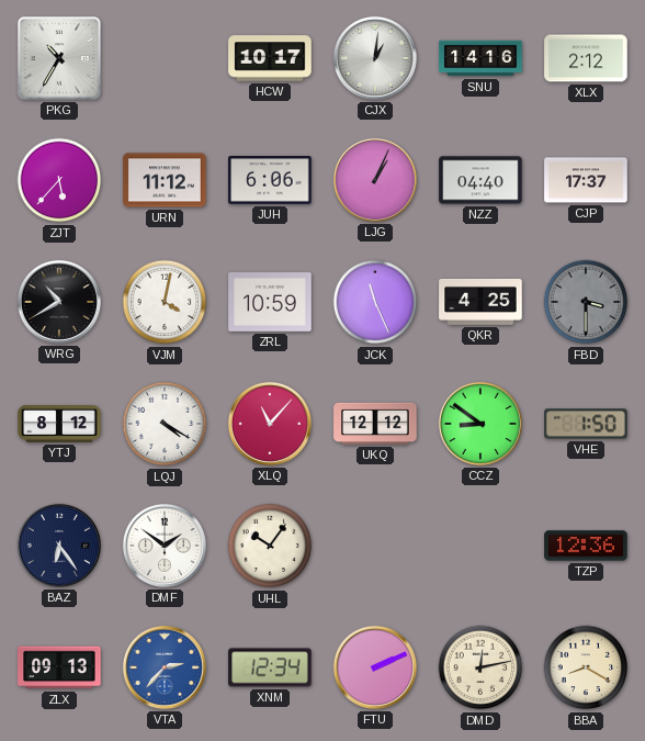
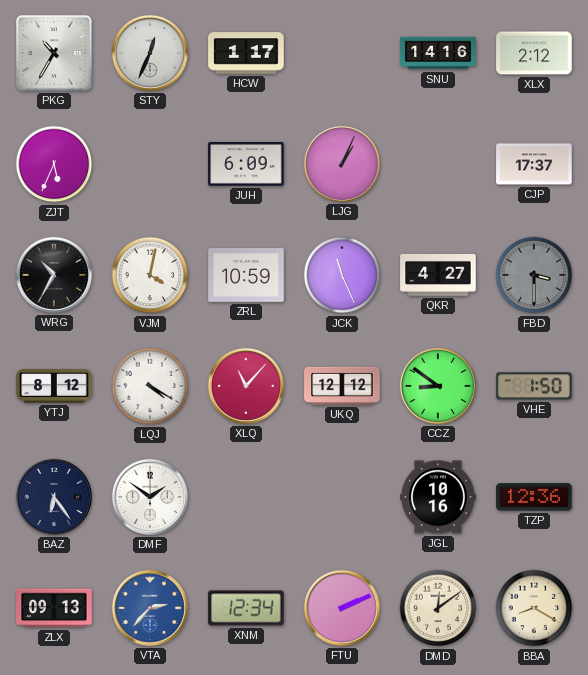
STY: none -> 12:34 (150, 53)
HCW: 10:17 -> 1:17 (246, 53)
CJX: 1:01 -> none (375, 58)
ZJT: 5:37 -> 5:34 (54, 164)
URN: 11:12 -> none (165, 180)
JUH: 6:06 -> 6:09 (246, 164)
NZZ: 04:40 -> none (480, 180)
WRG: 10:40 -> 10:35 (54, 275)
QKR: 4:25 -> 4:27 (438, 276)
UHL: 10:06 -> none (270, 546)
JGL: none -> 10:16 (438, 497)
DMD: 12:13 -> 12:09 (438, 608)
